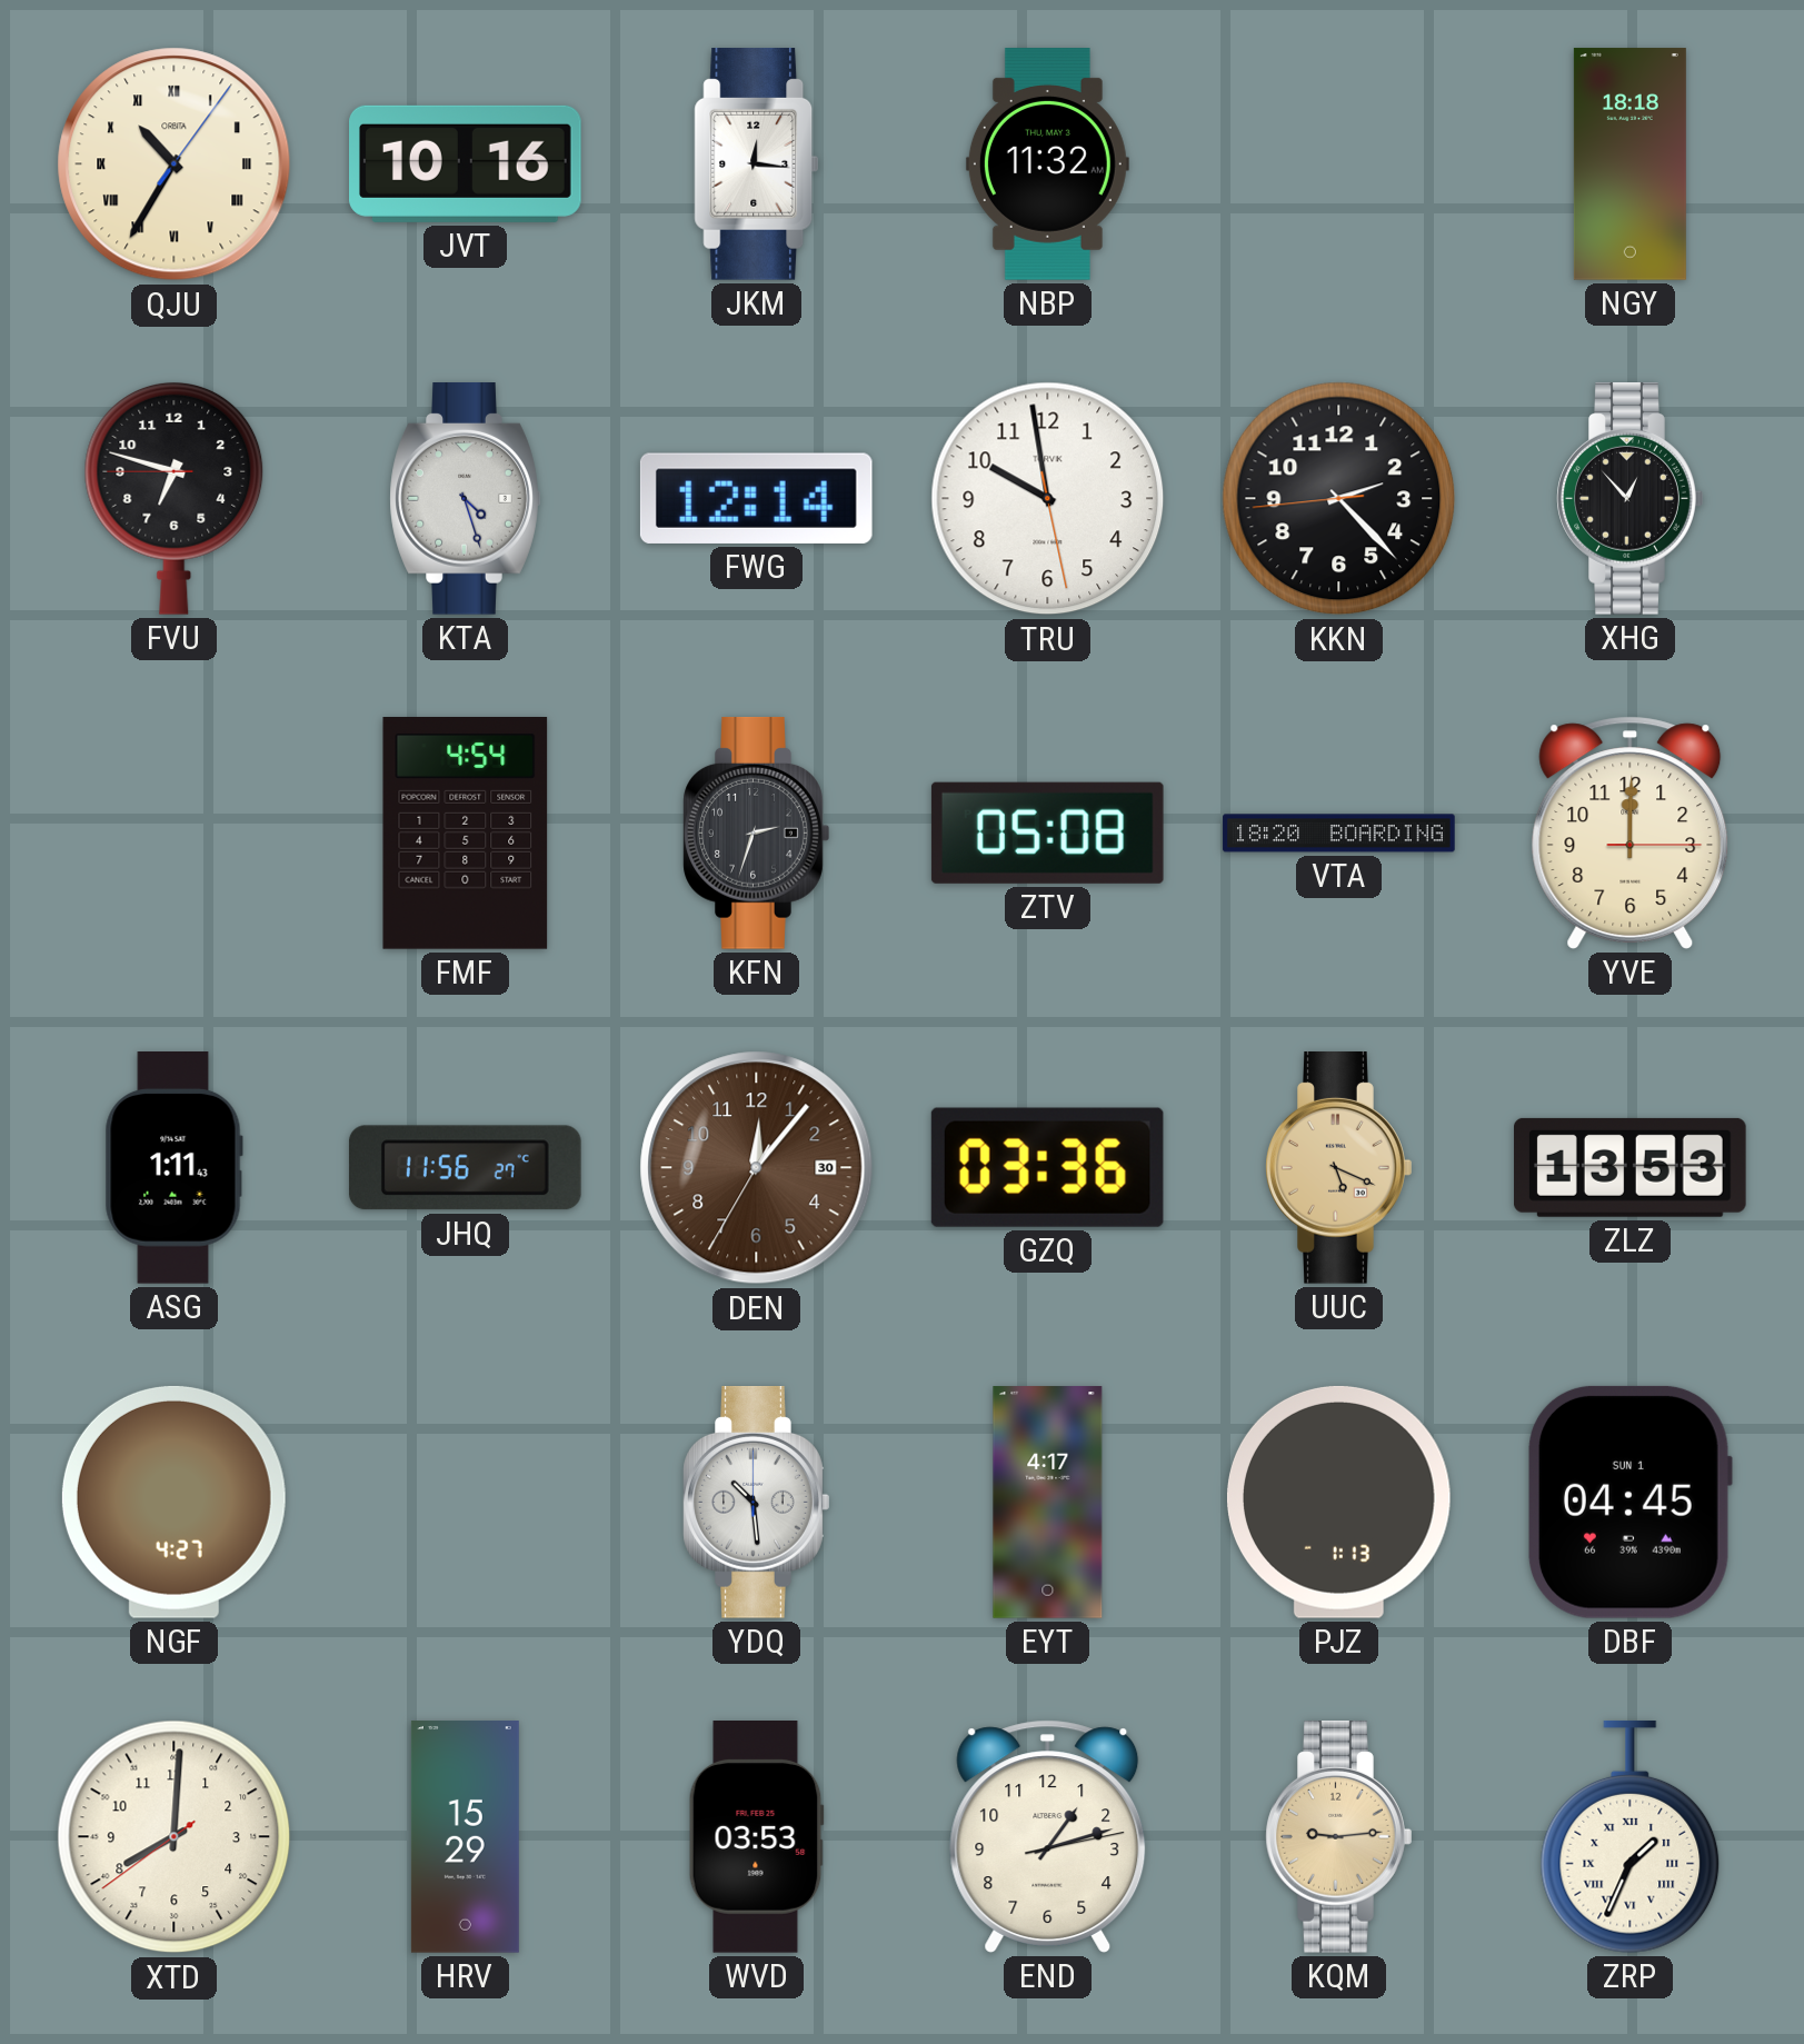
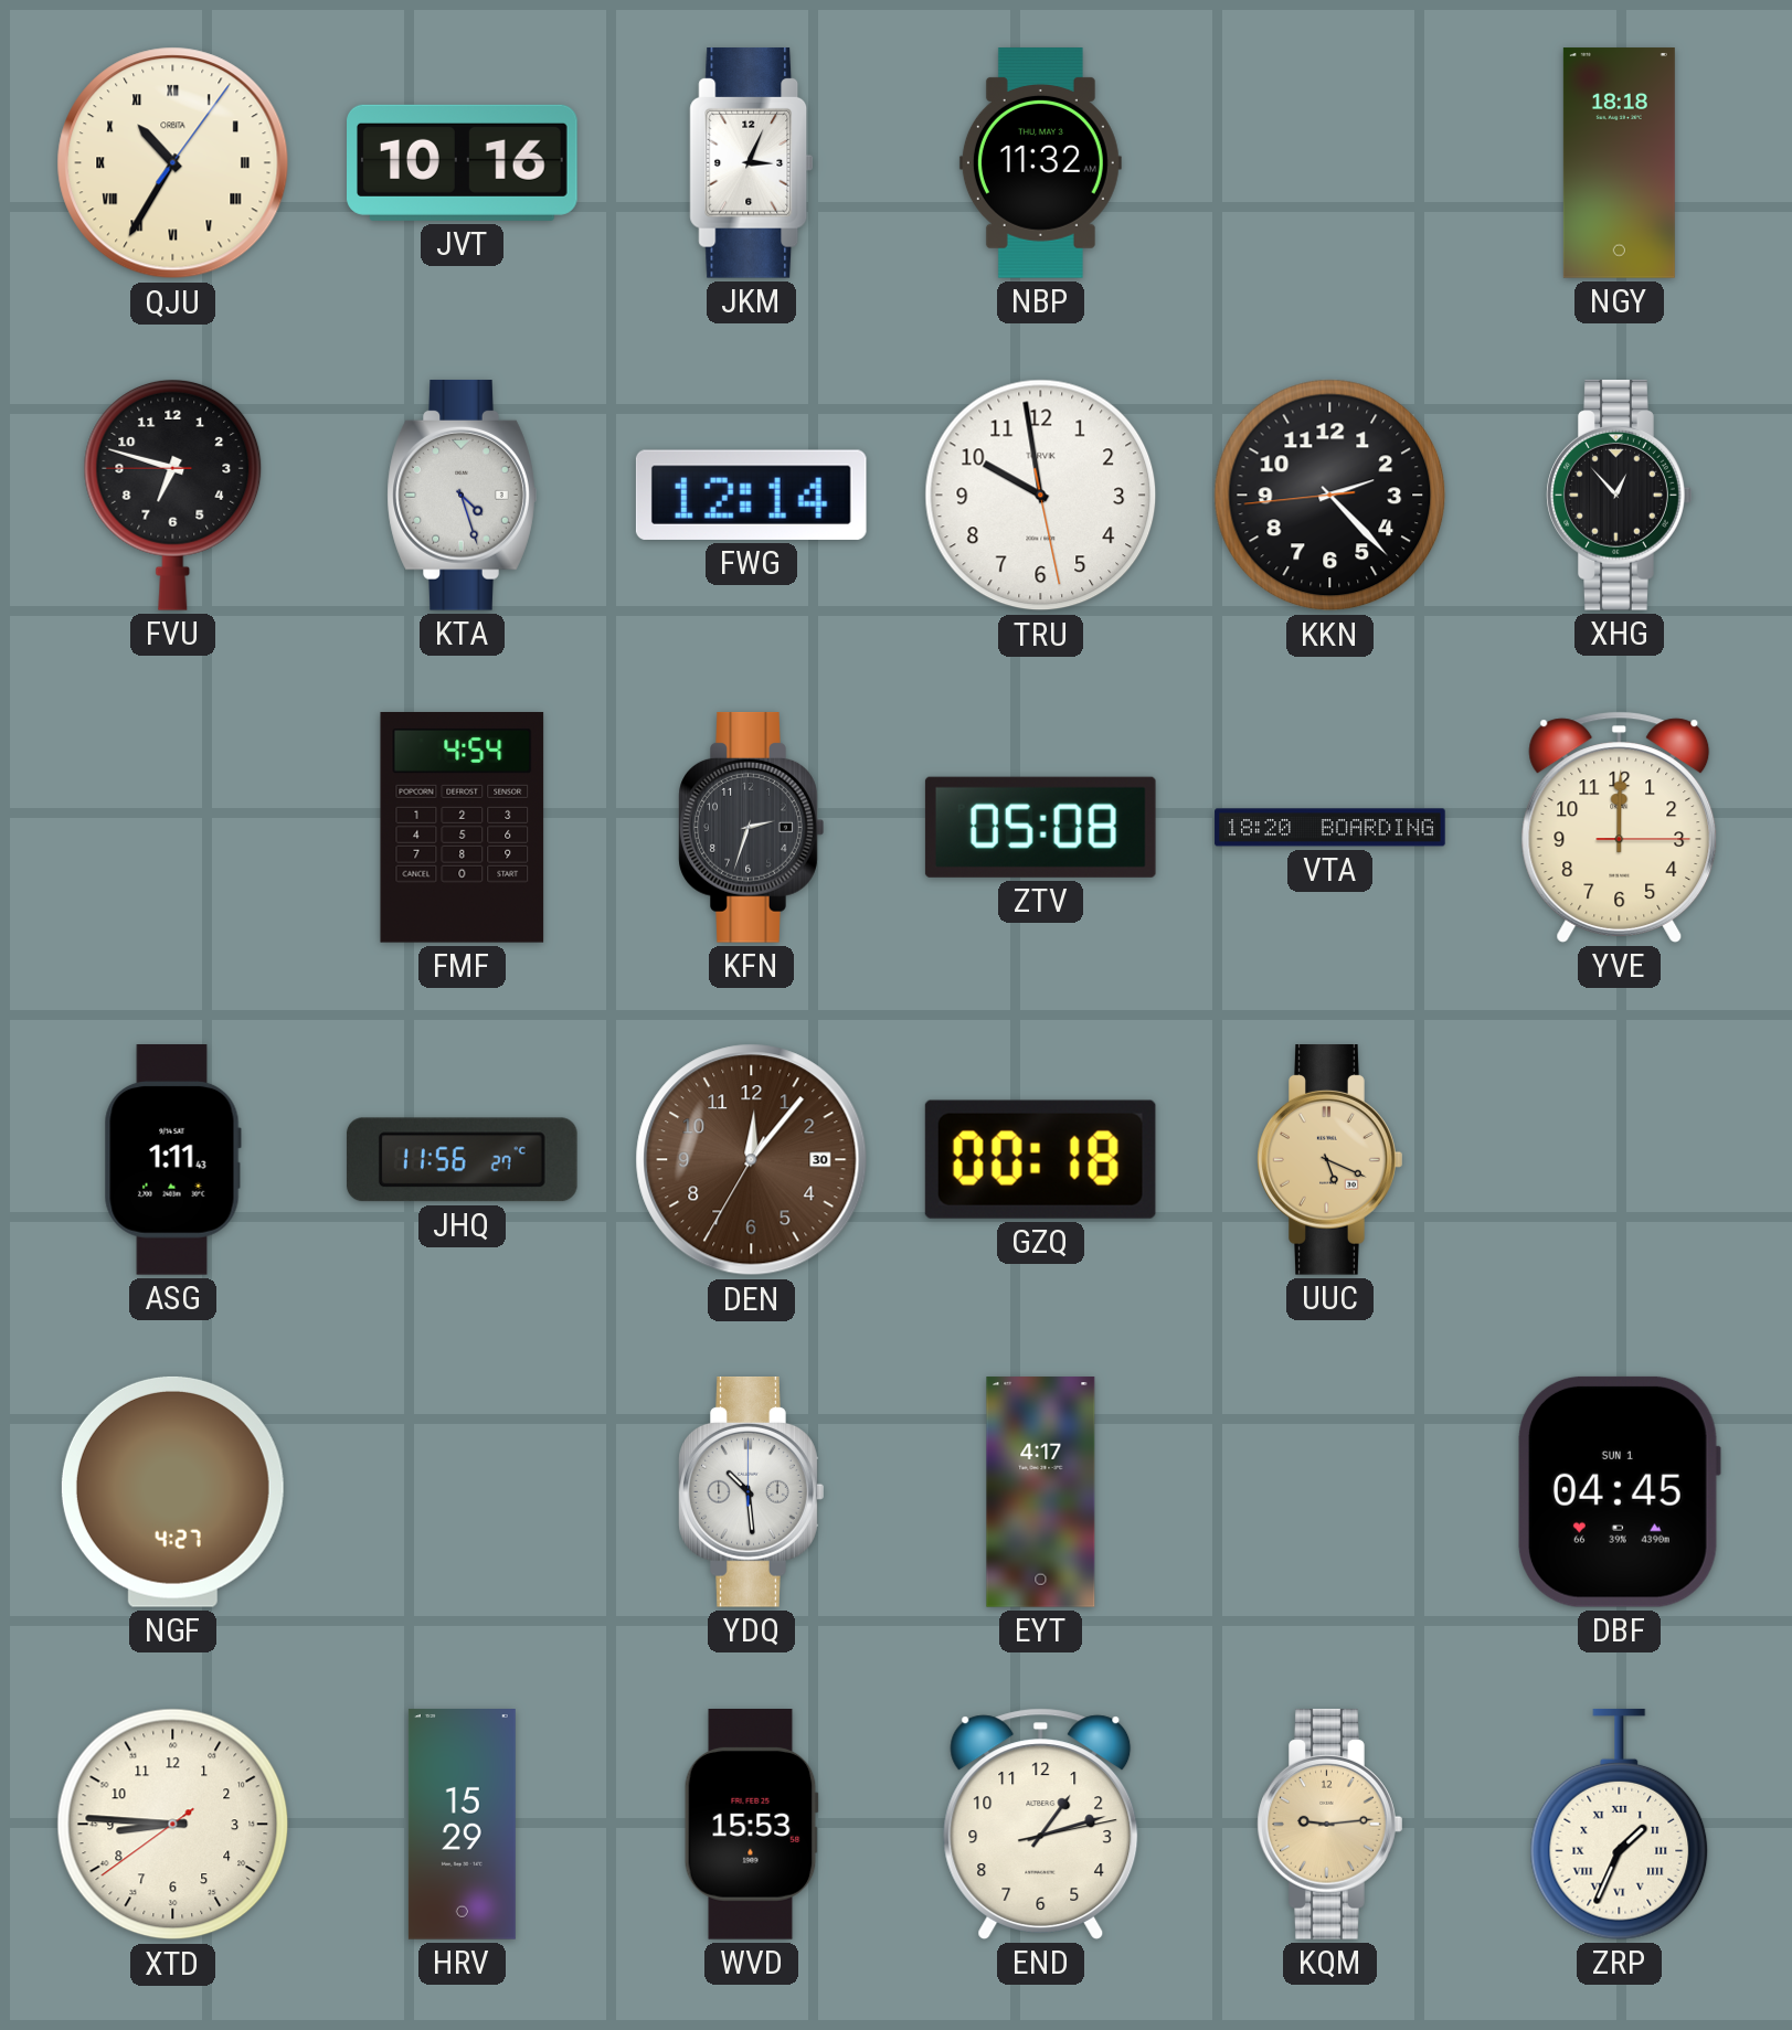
JKM: 12:16 -> 3:04 (752, 163)
GZQ: 03:36 -> 00:18 (1040, 1159)
ZLZ: 13:53 -> none (1631, 1167)
PJZ: 1:13 -> none (1338, 1502)
XTD: 8:00 -> 8:45 (173, 1825)
WVD: 03:53 -> 15:53 (751, 1825)
